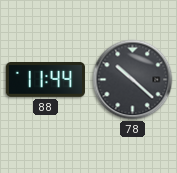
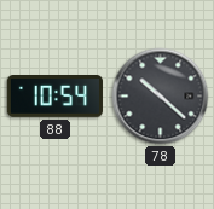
88: 11:44 -> 10:54 (54, 97)
